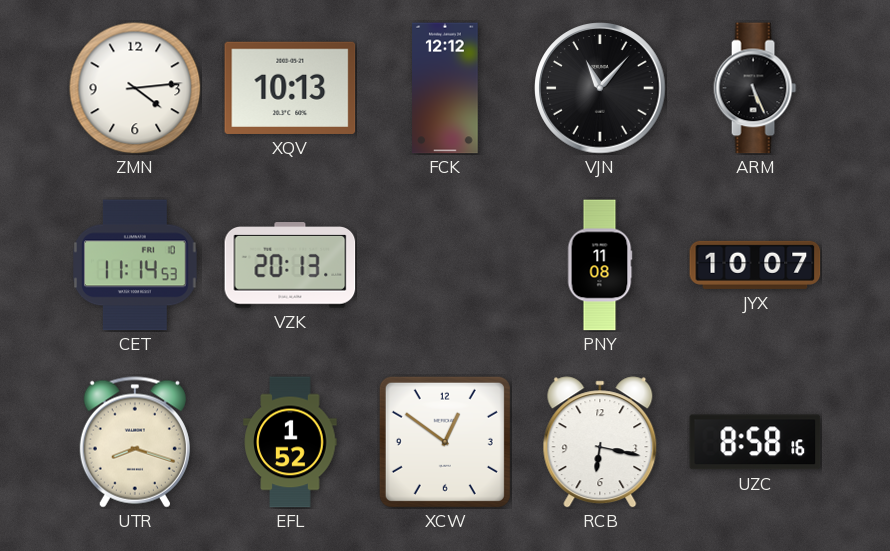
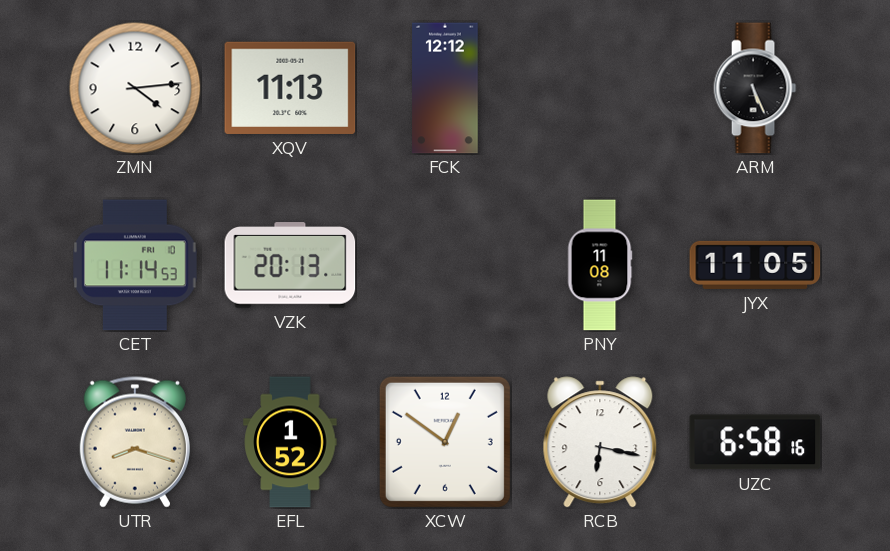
XQV: 10:13 -> 11:13 (290, 88)
VJN: 11:07 -> none (600, 88)
JYX: 10:07 -> 11:05 (755, 265)
UZC: 8:58 -> 6:58 (755, 442)
